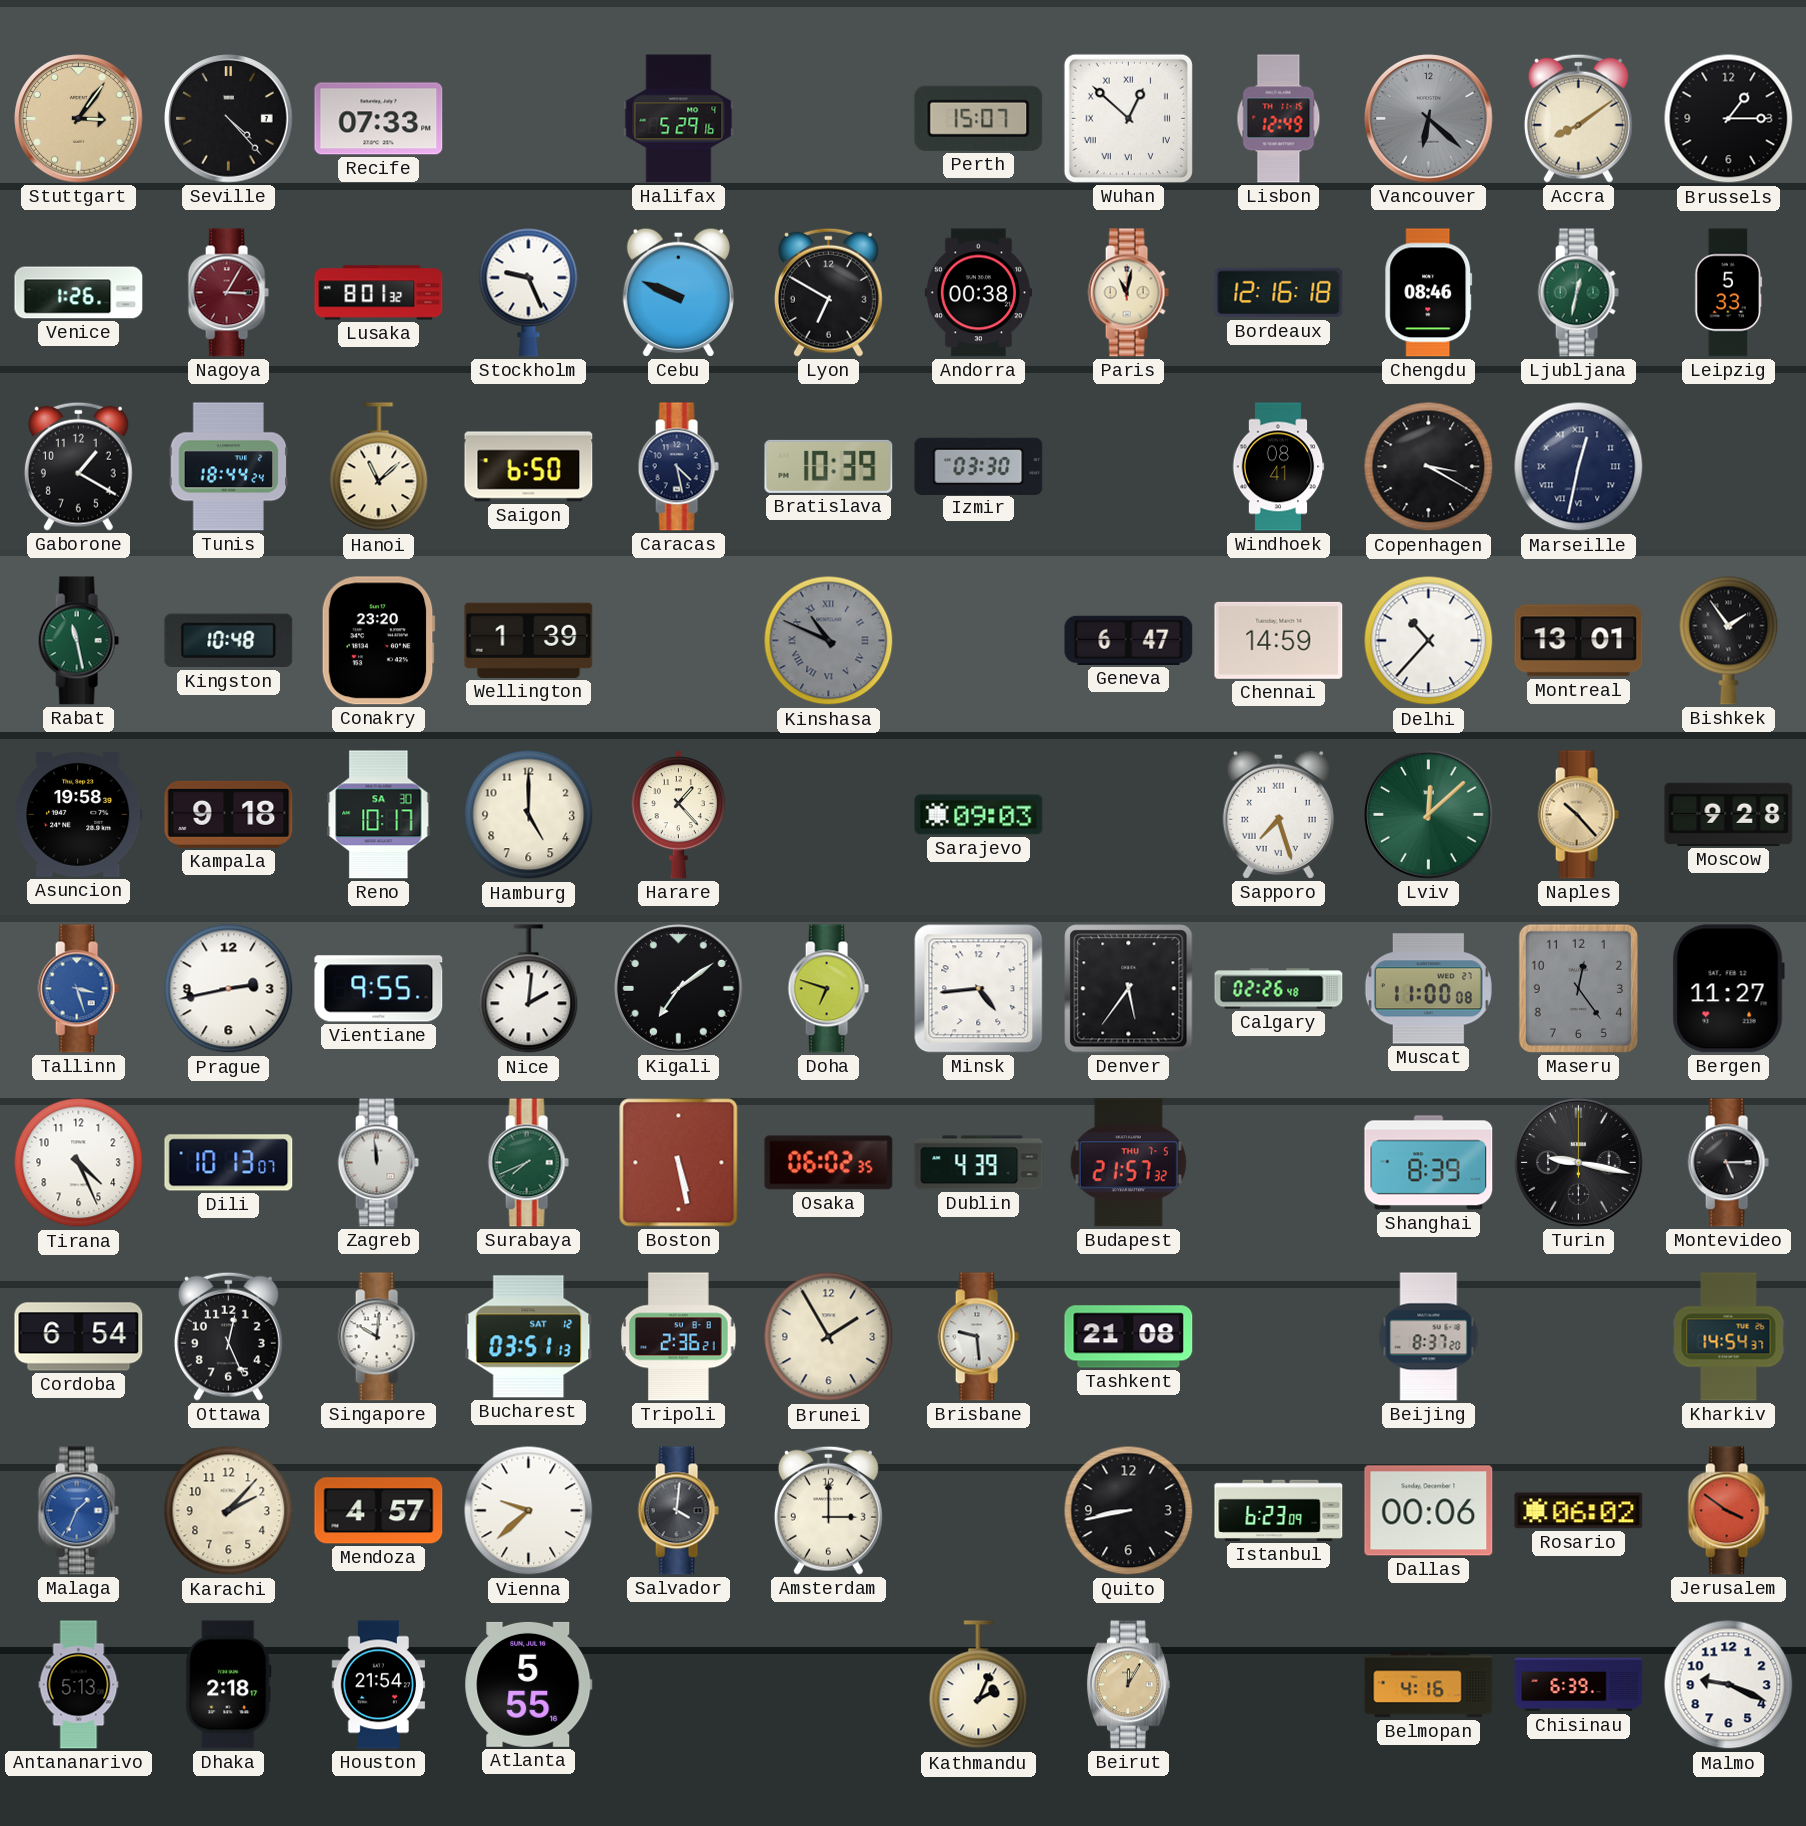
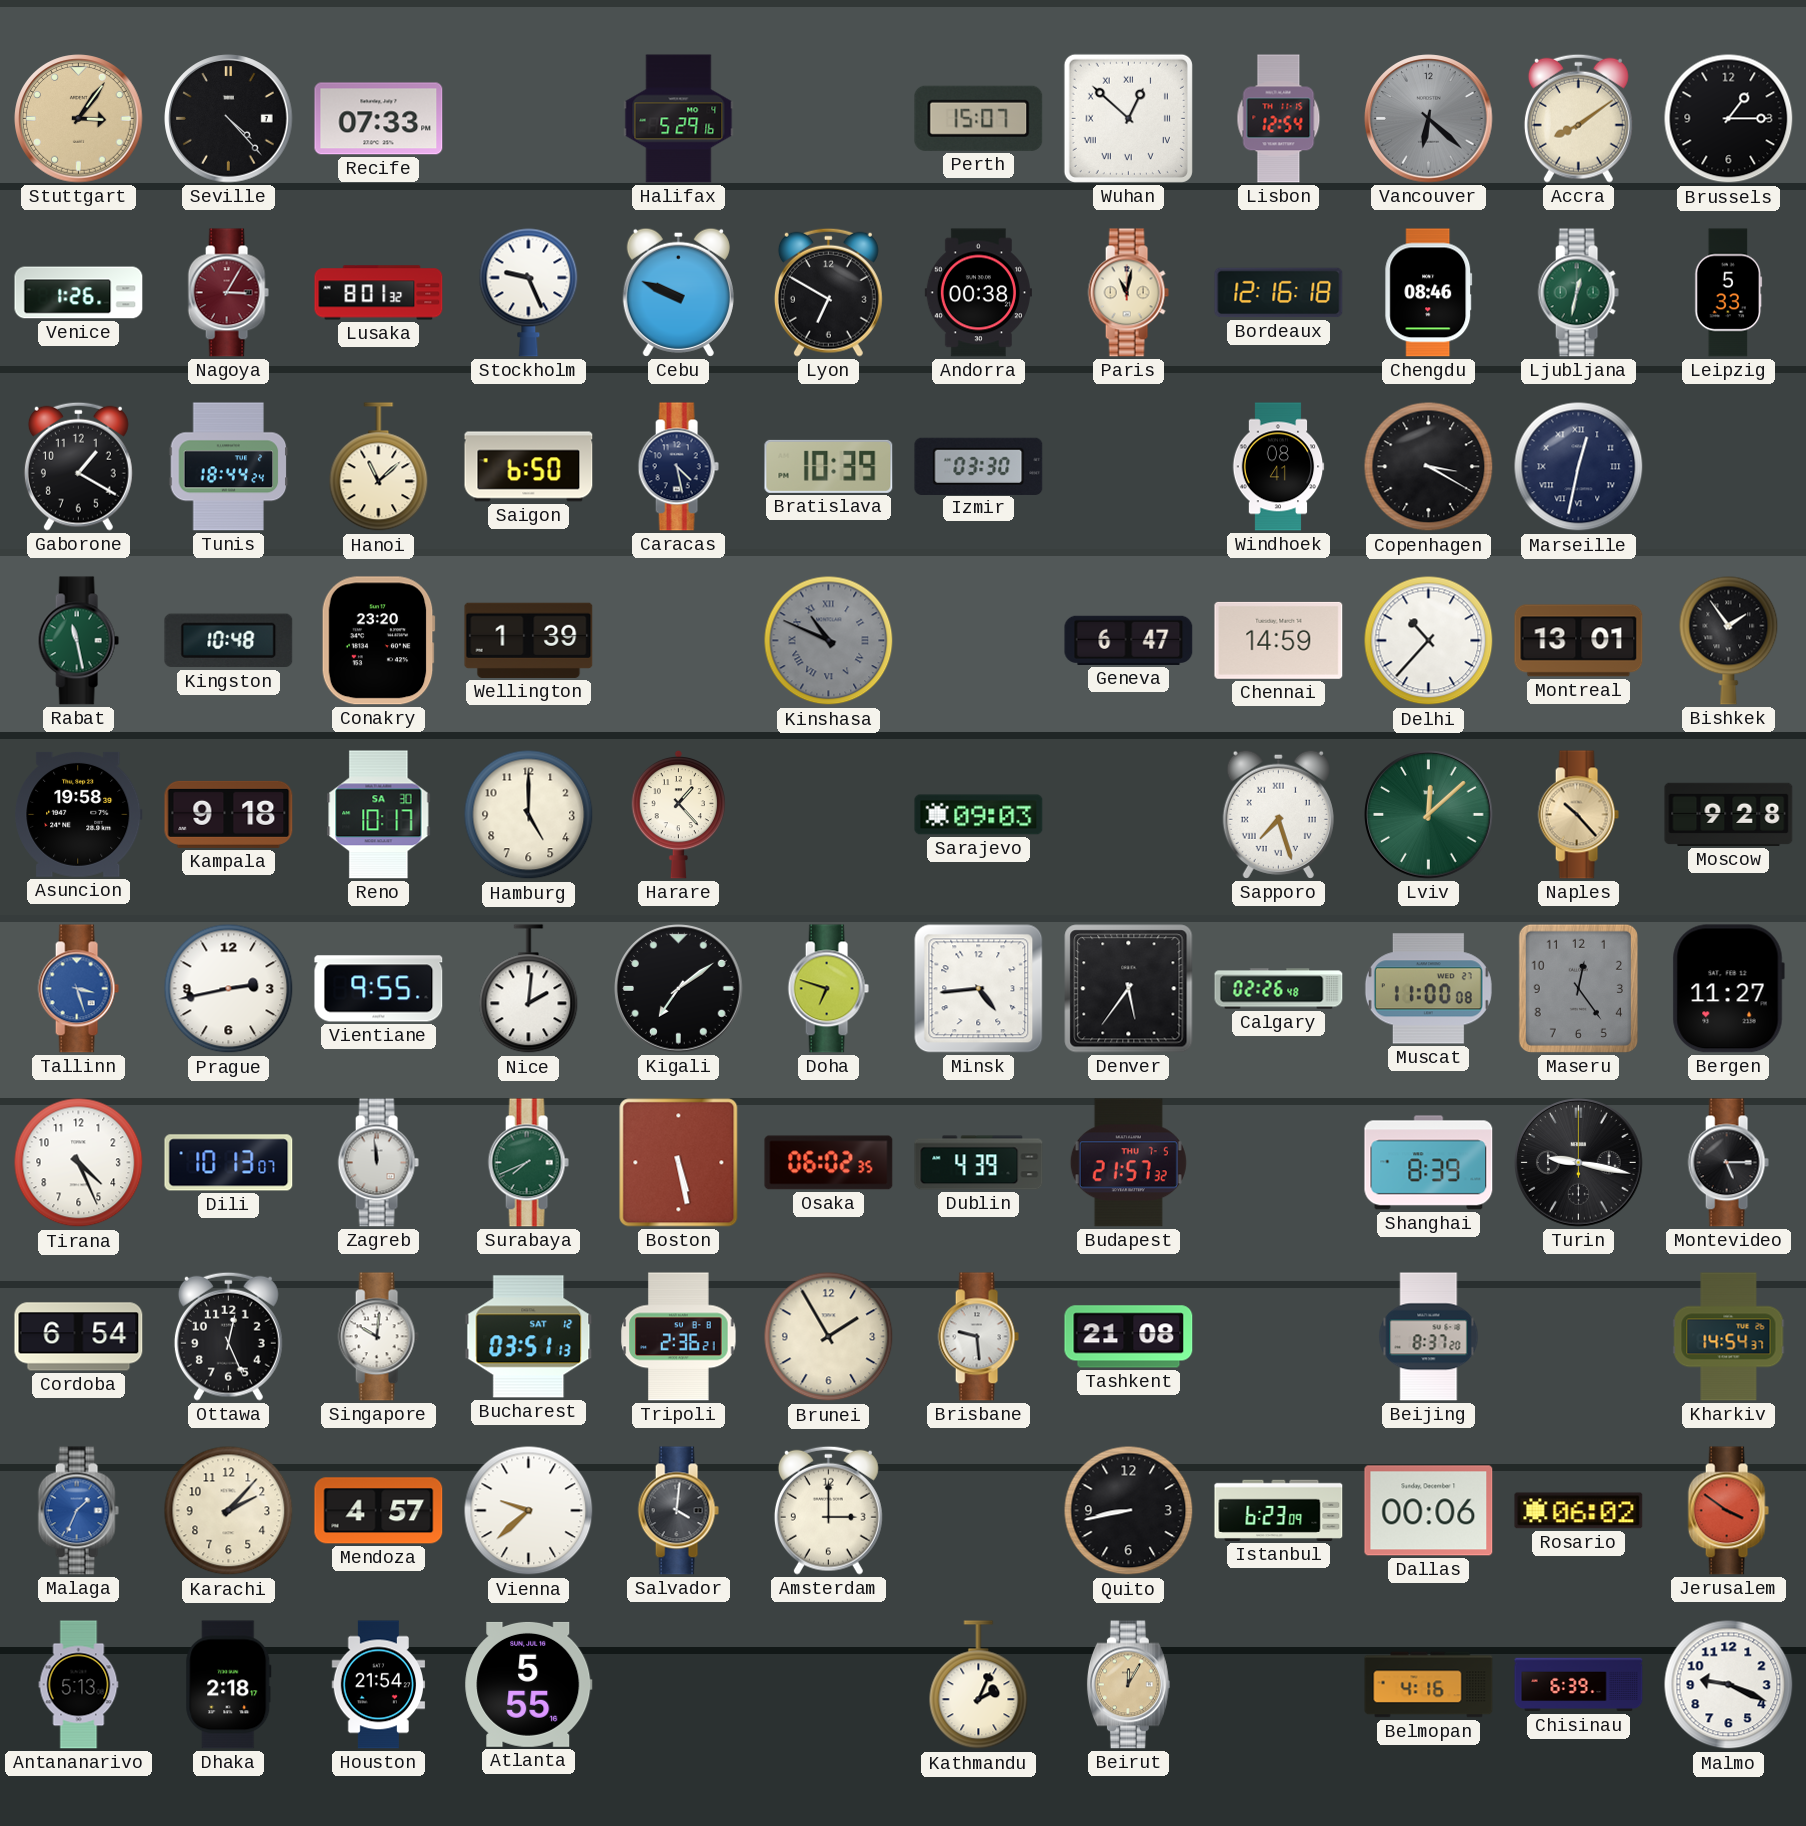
Lisbon: 12:49 -> 12:54 (1279, 119)
